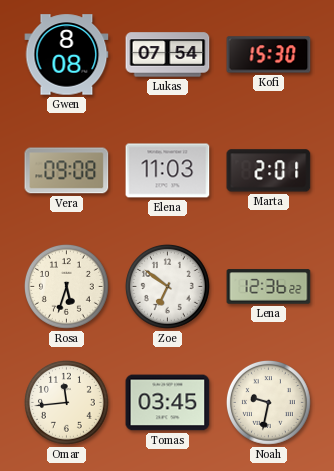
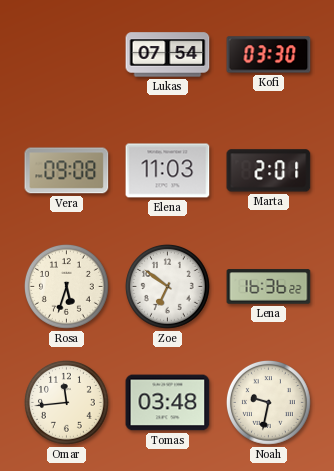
Gwen: 8:08 -> none (67, 55)
Kofi: 15:30 -> 03:30 (269, 55)
Lena: 12:36 -> 16:36 (269, 287)
Tomas: 03:45 -> 03:48 (168, 403)
